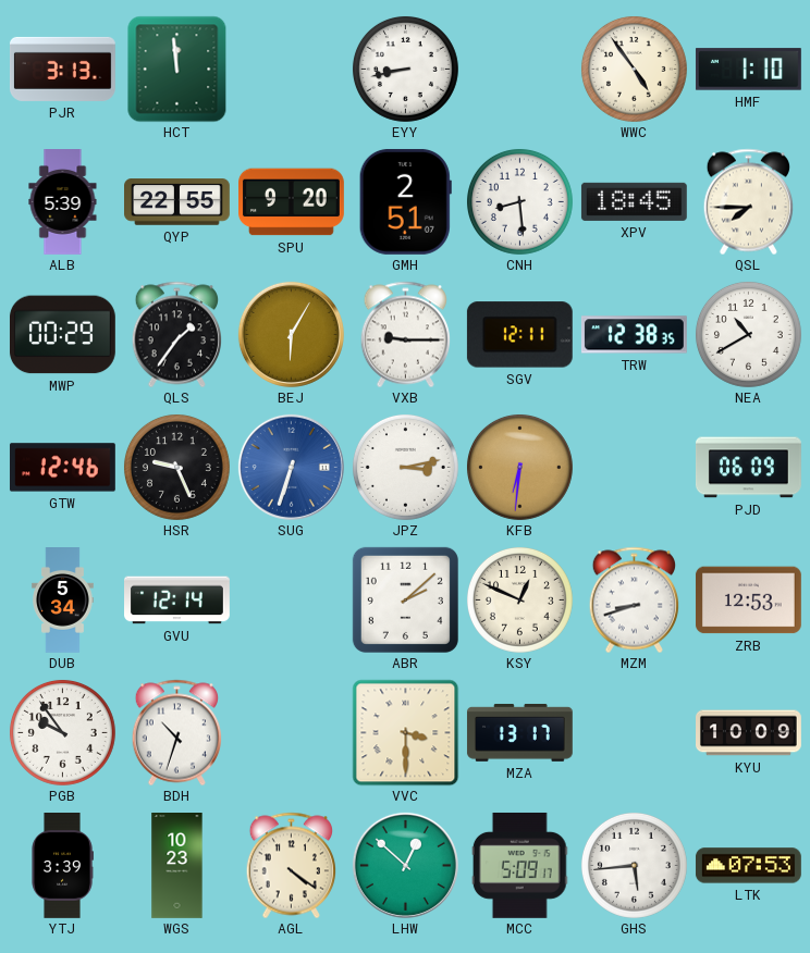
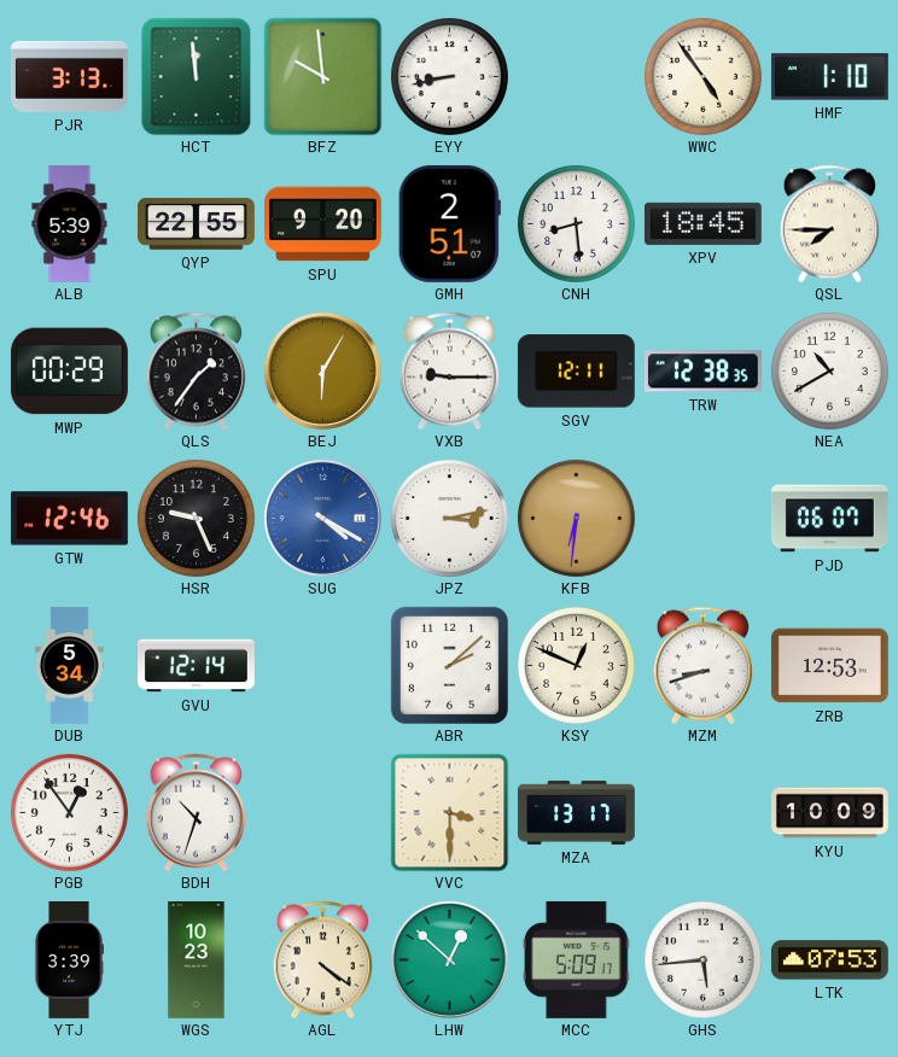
BFZ: none -> 9:59 (322, 76)
SUG: 6:33 -> 4:20 (322, 518)
PJD: 06:09 -> 06:07 (829, 519)
PGB: 9:54 -> 12:54 (69, 812)
